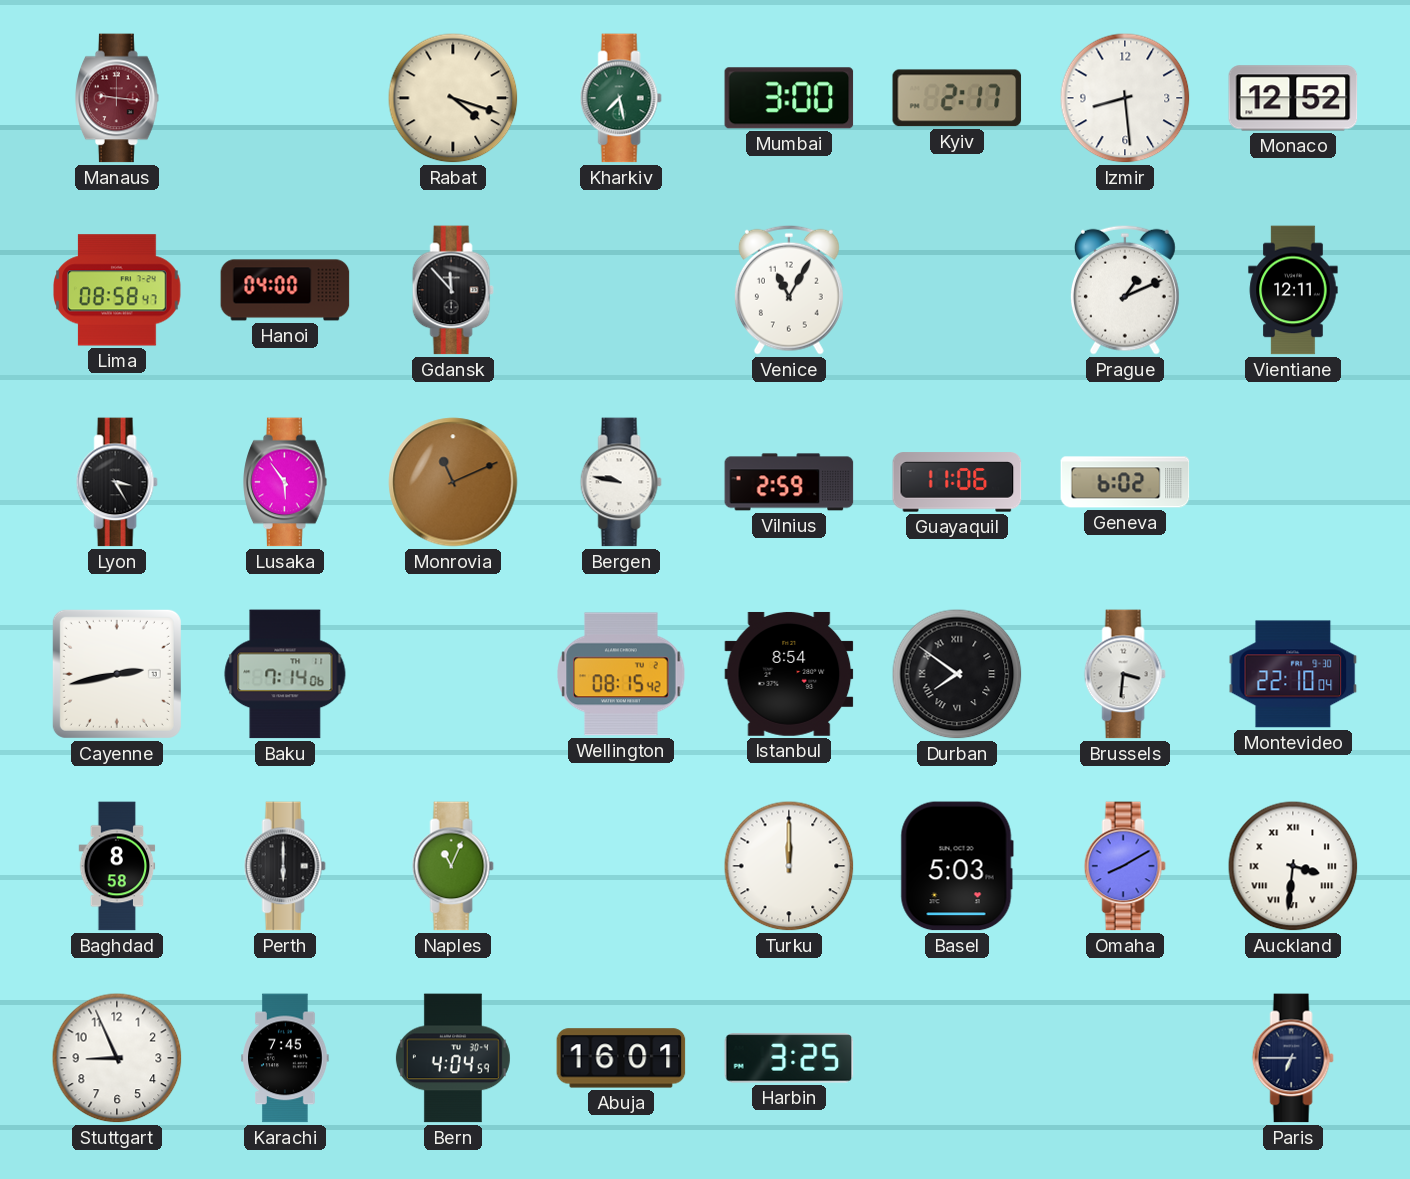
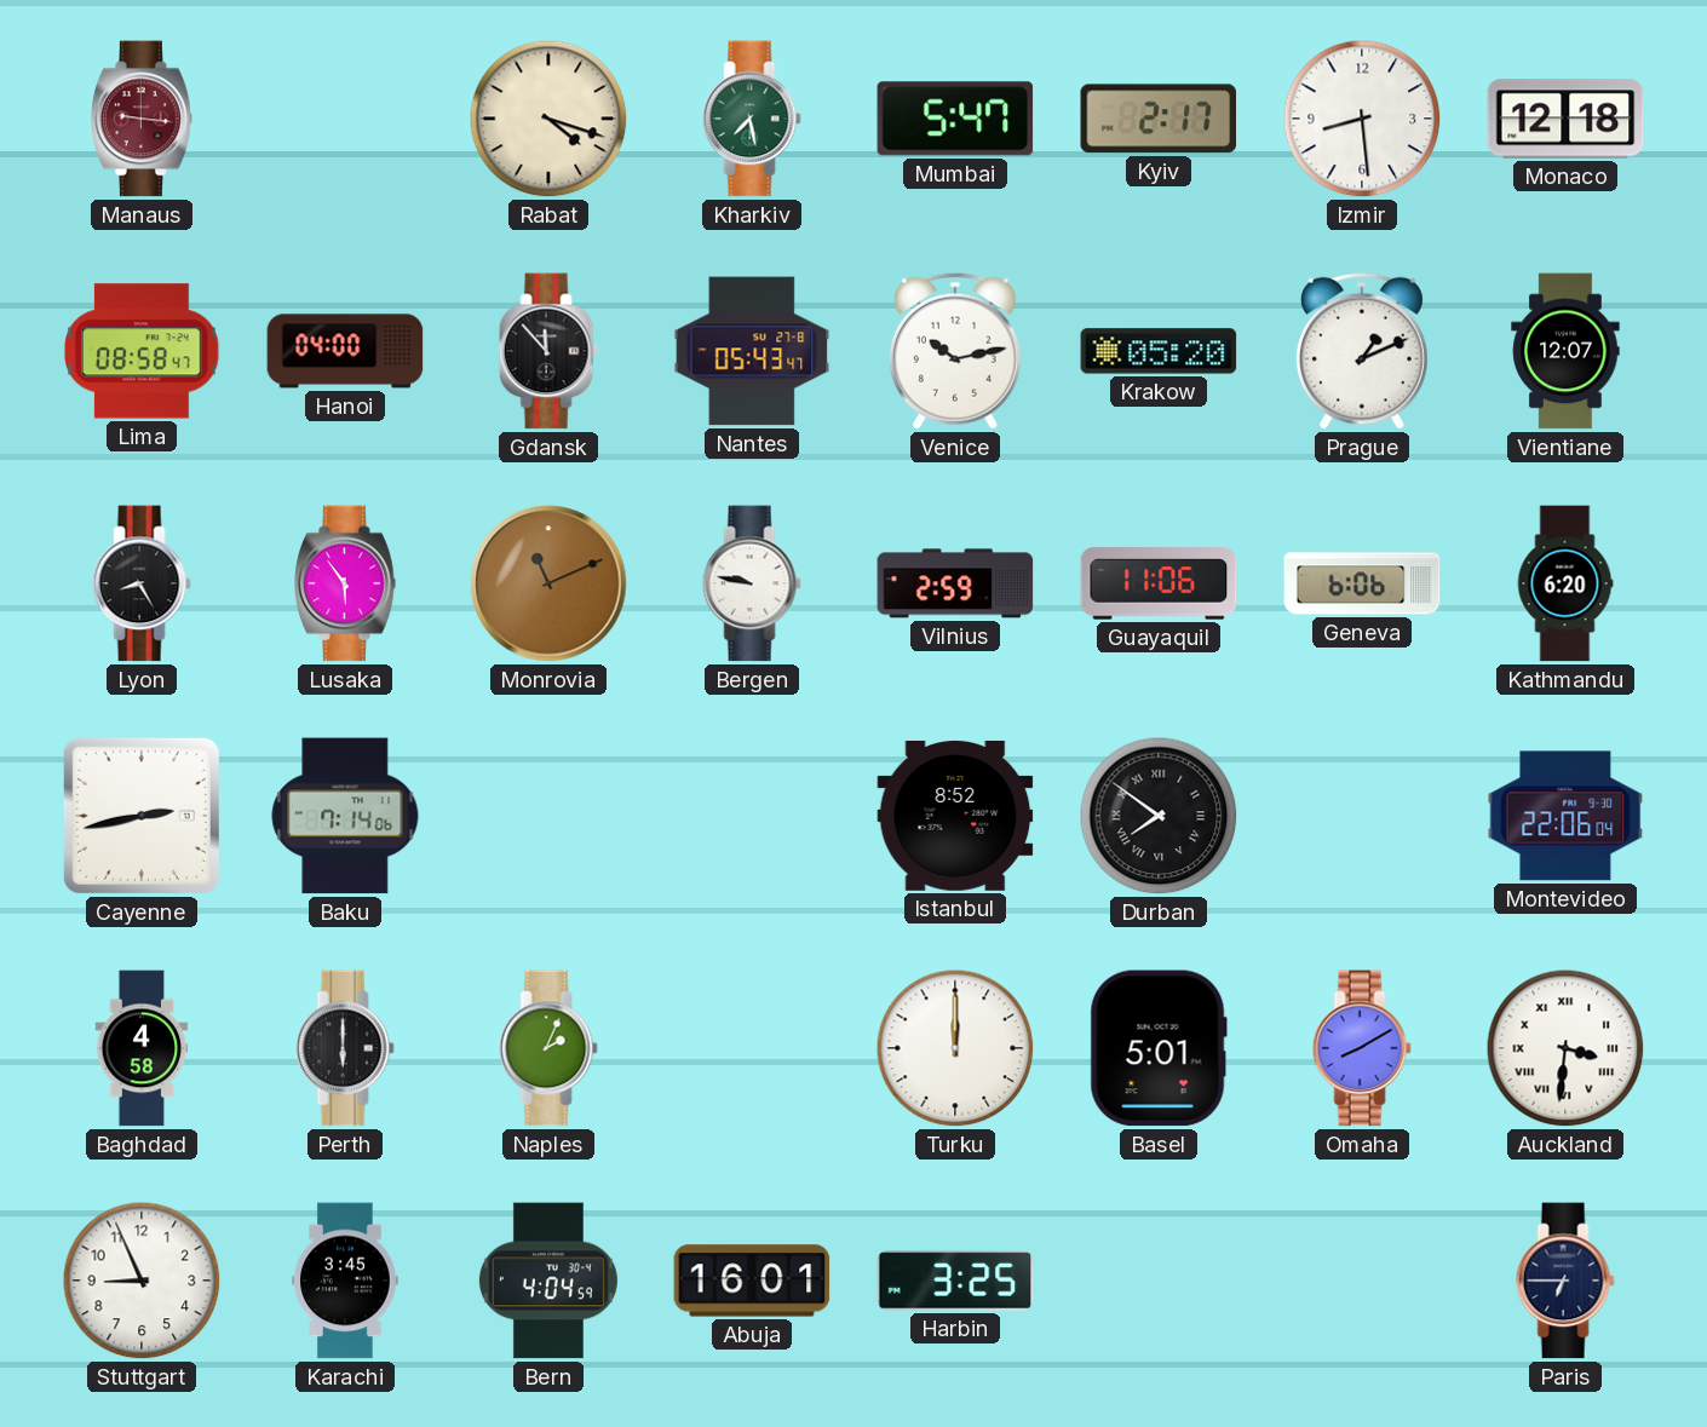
Mumbai: 3:00 -> 5:47 (955, 119)
Monaco: 12:52 -> 12:18 (1565, 119)
Nantes: none -> 05:43 (752, 351)
Venice: 11:05 -> 10:13 (955, 351)
Krakow: none -> 05:20 (1159, 351)
Vientiane: 12:11 -> 12:07 (1565, 351)
Lyon: 3:25 -> 8:25 (142, 583)
Geneva: 6:02 -> 6:06 (1362, 583)
Kathmandu: none -> 6:20 (1565, 583)
Wellington: 08:15 -> none (621, 674)
Istanbul: 8:54 -> 8:52 (955, 816)
Brussels: 3:31 -> none (1125, 674)
Montevideo: 22:10 -> 22:06 (1565, 816)
Baghdad: 8:58 -> 4:58 (142, 1048)
Naples: 11:04 -> 2:04 (548, 1048)
Basel: 5:03 -> 5:01 (1159, 1048)
Karachi: 7:45 -> 3:45 (345, 1281)
